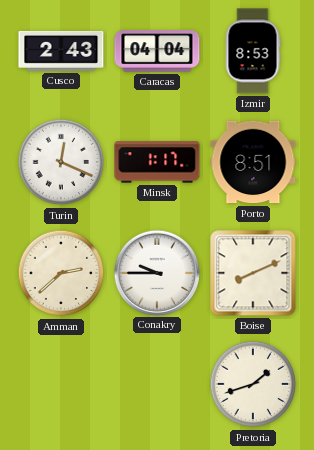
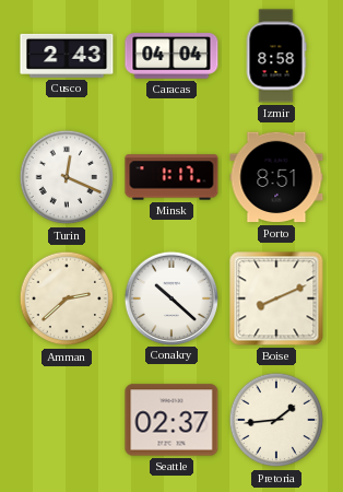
Izmir: 8:53 -> 8:58 (276, 56)
Conakry: 9:45 -> 10:22 (170, 297)
Seattle: none -> 02:37 (171, 420)
Pretoria: 1:42 -> 1:44 (276, 420)
